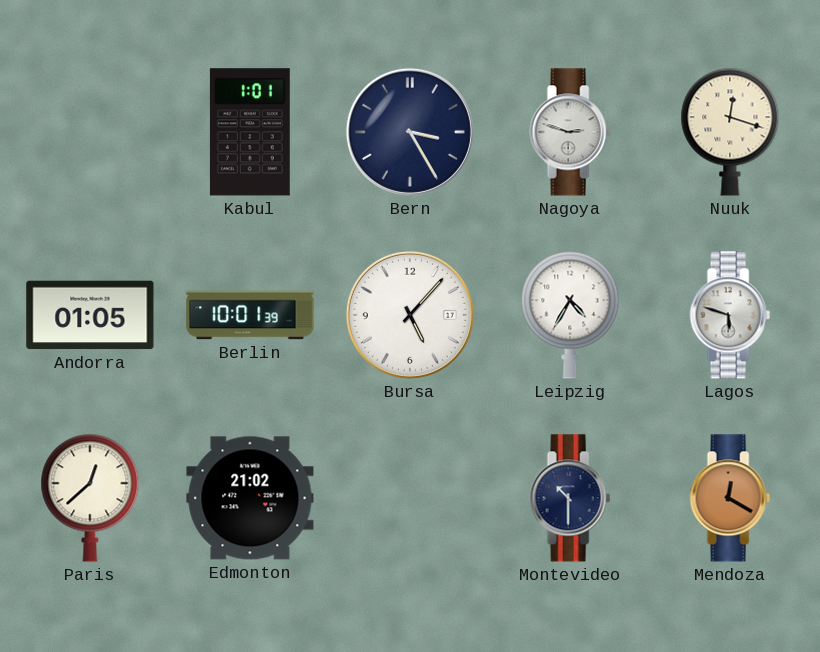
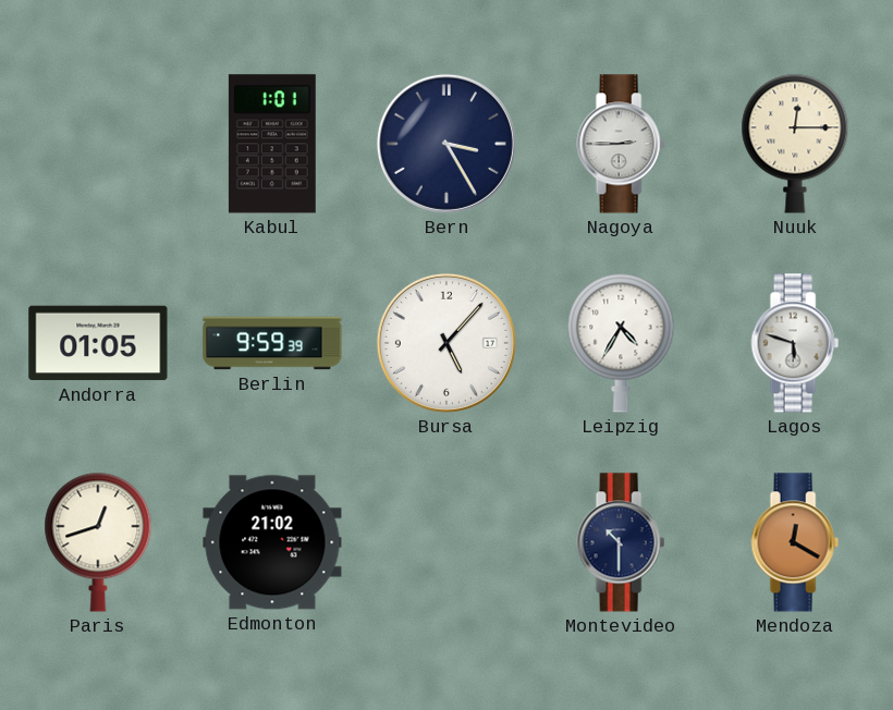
Nagoya: 2:48 -> 2:45 (621, 144)
Nuuk: 12:18 -> 12:15 (795, 144)
Berlin: 10:01 -> 9:59 (272, 343)
Paris: 12:38 -> 12:42 (98, 542)
